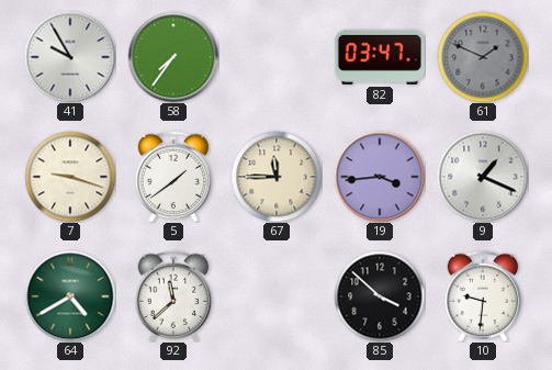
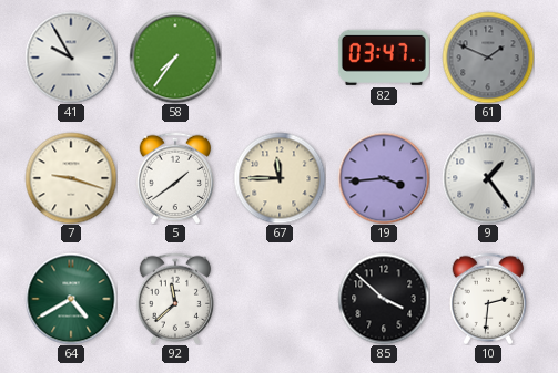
9: 1:19 -> 1:24 (488, 178)
10: 9:31 -> 2:31 (488, 299)
